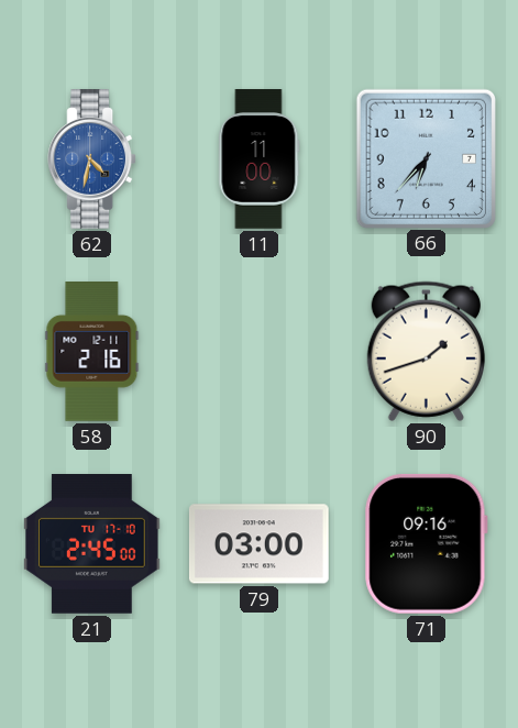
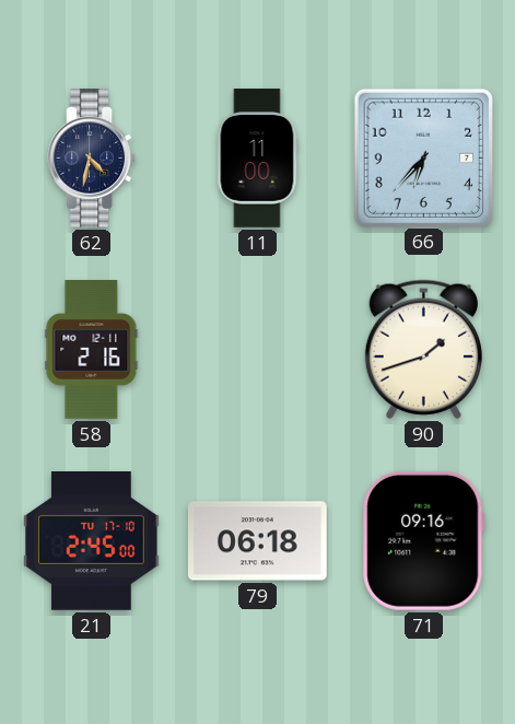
62 dial: blue -> navy (92, 159)
79: 03:00 -> 06:18 (258, 541)
